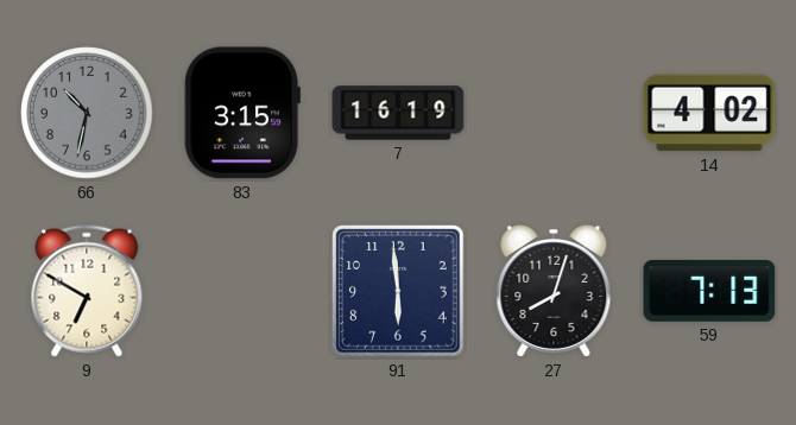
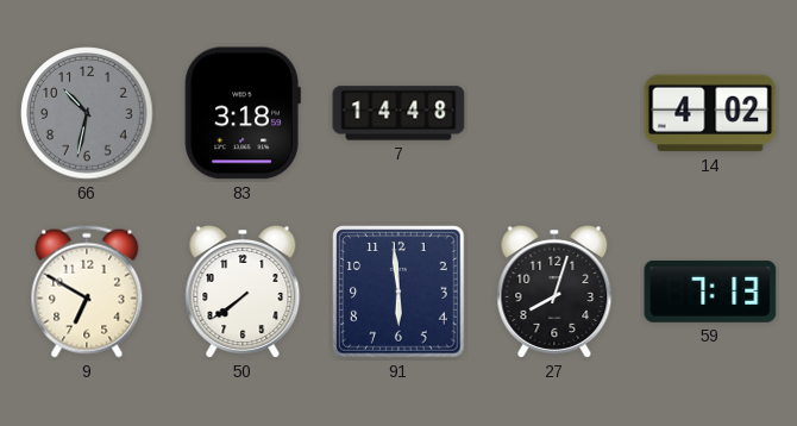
83: 3:15 -> 3:18 (243, 113)
7: 16:19 -> 14:48 (398, 113)
50: none -> 7:39 (243, 293)
